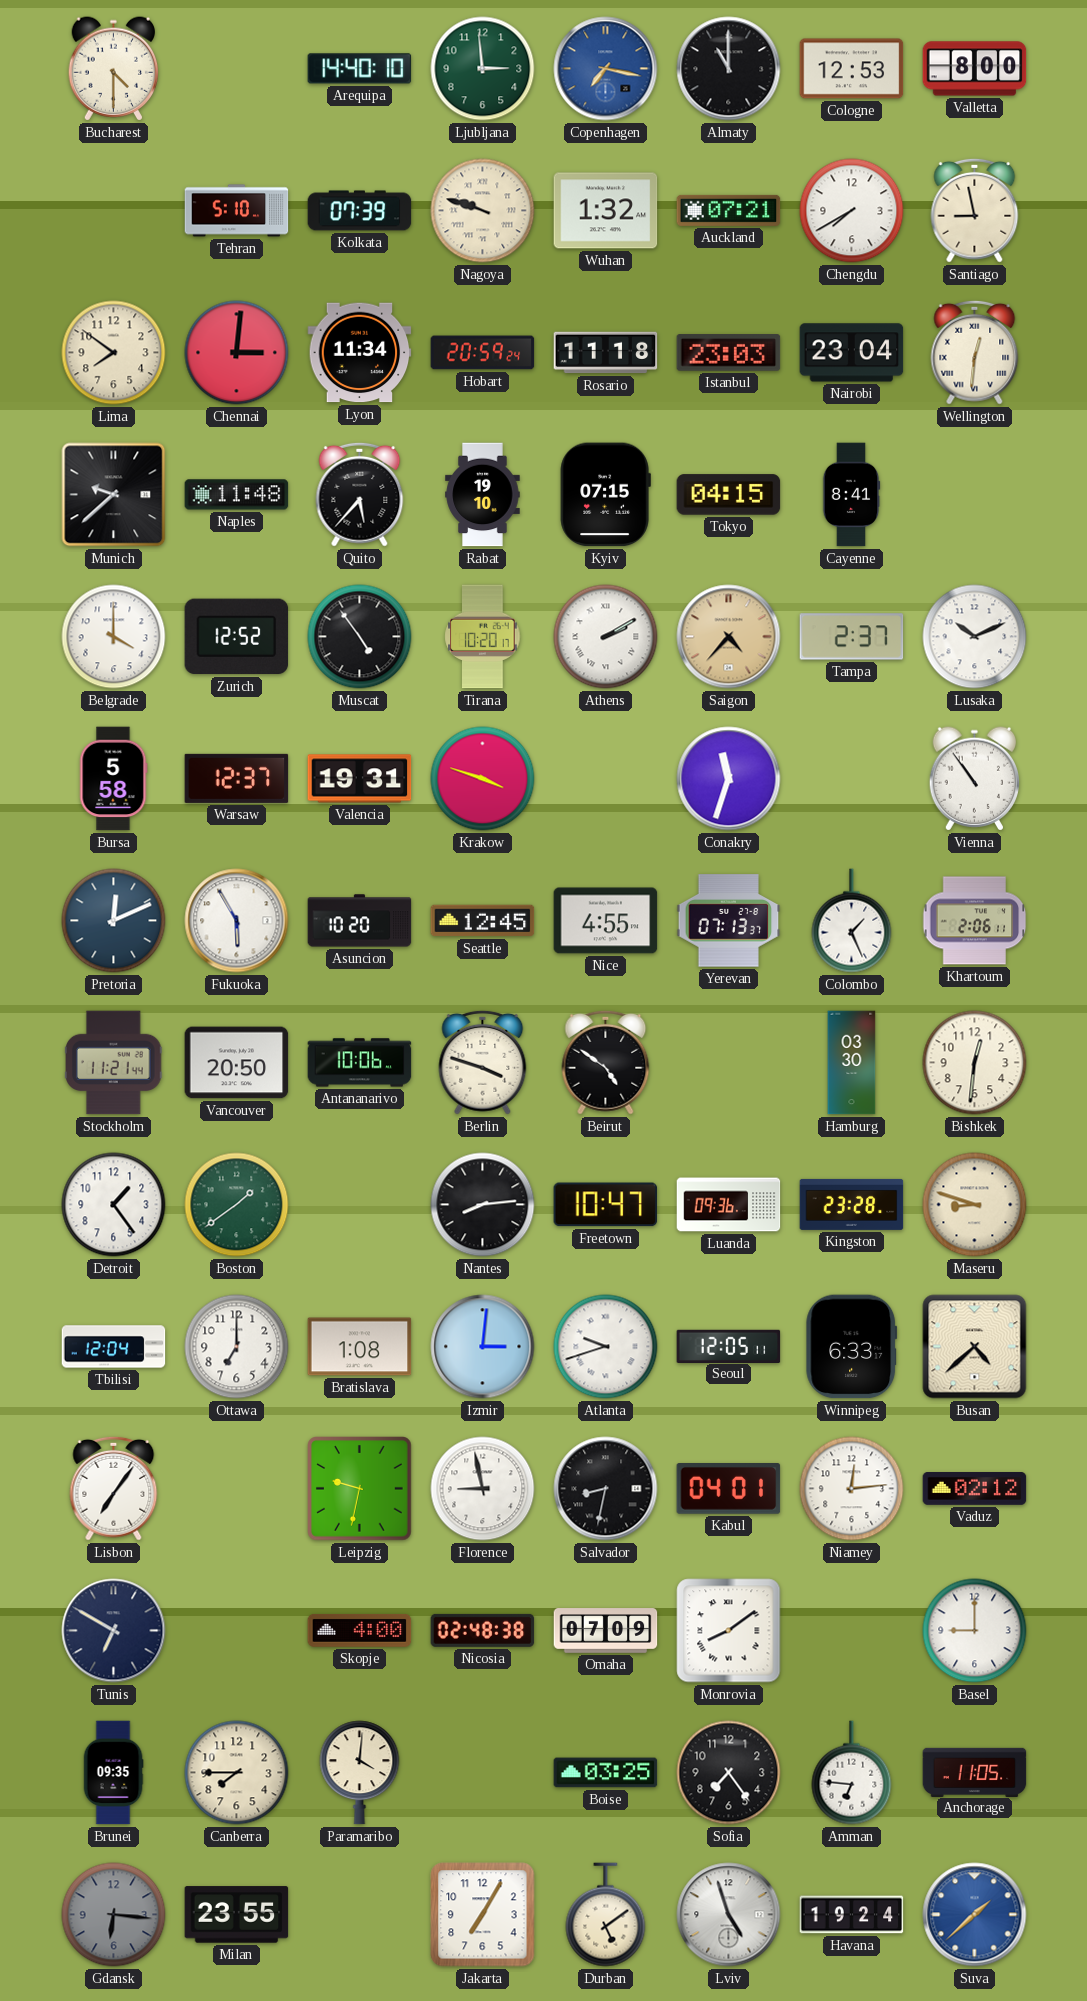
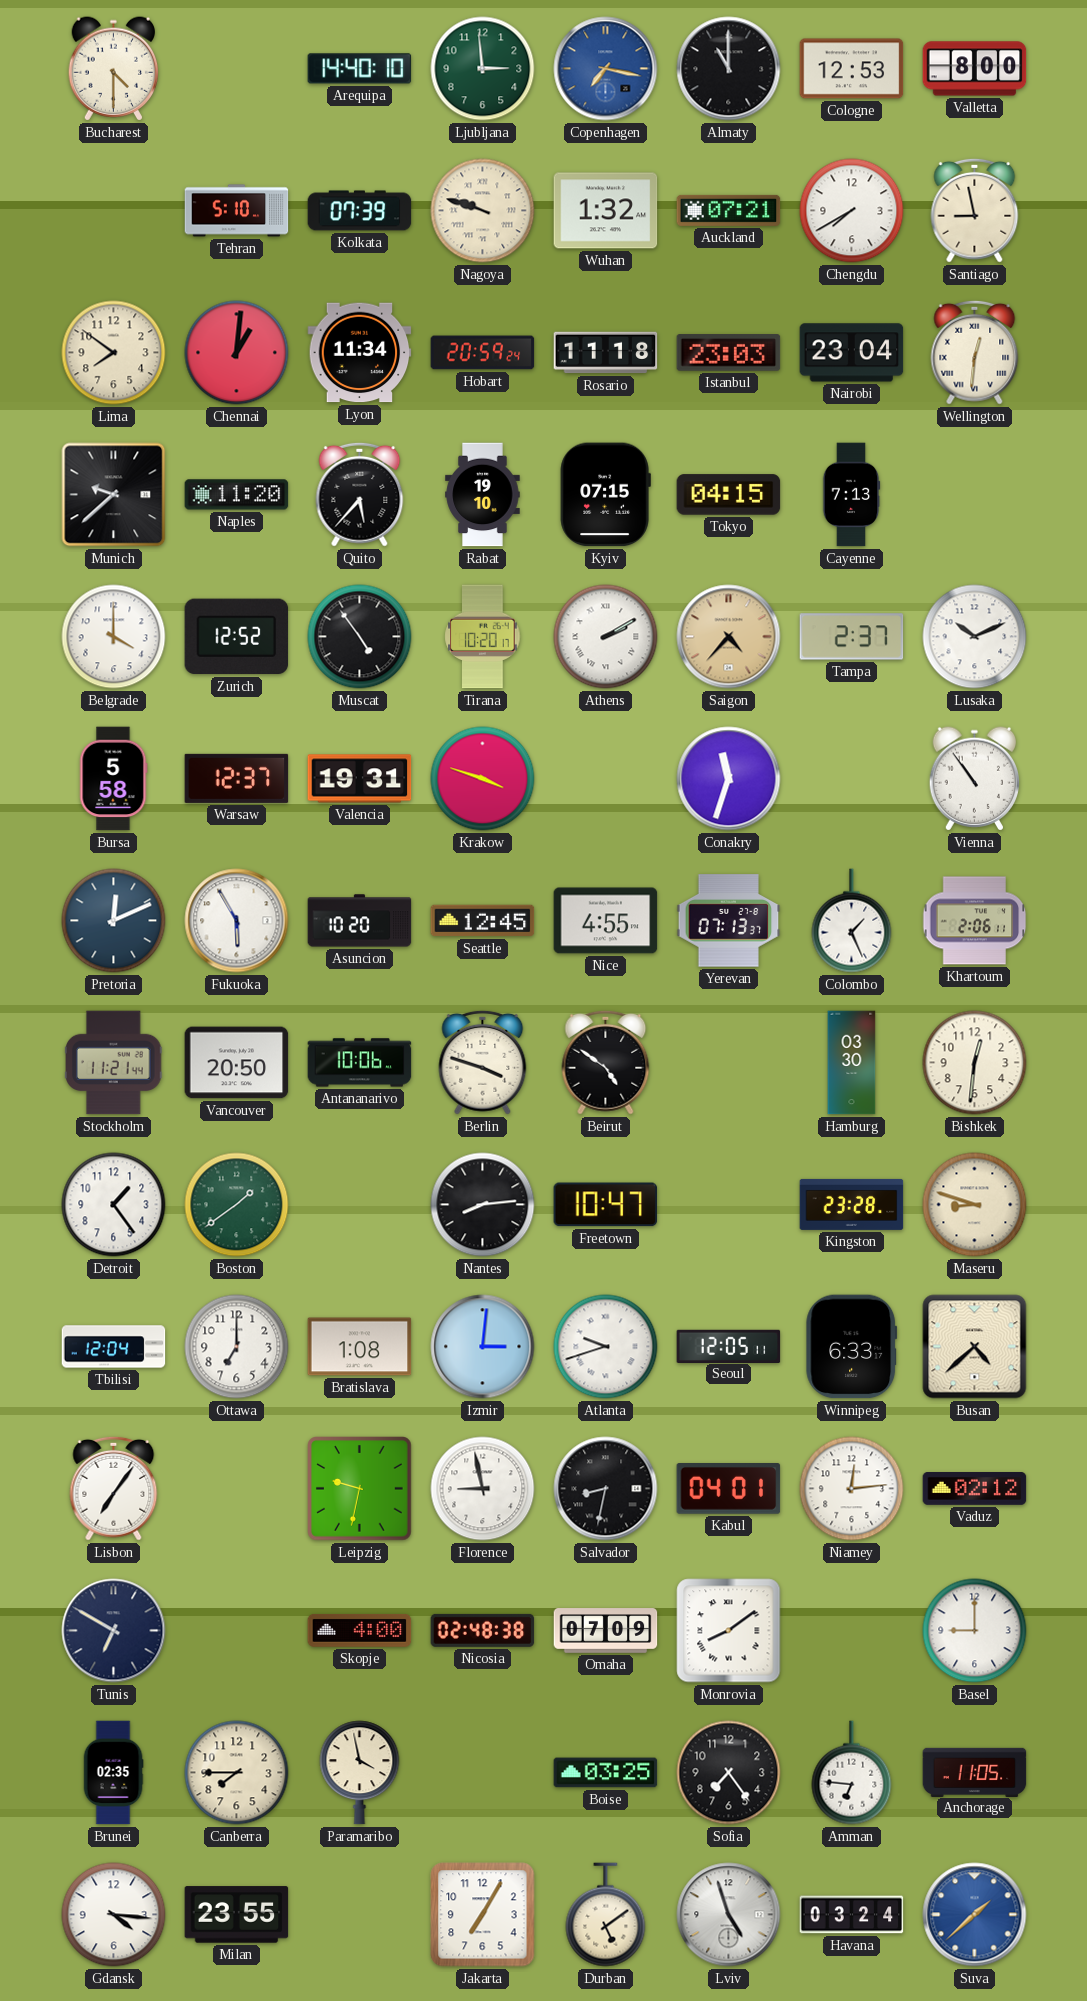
Chennai: 3:01 -> 1:01 (237, 353)
Naples: 11:48 -> 11:20 (237, 495)
Cayenne: 8:41 -> 7:13 (851, 495)
Luanda: 09:36 -> none (729, 1205)
Brunei: 09:35 -> 02:35 (113, 1773)
Paramaribo: 4:01 -> 3:58 (360, 1773)
Gdansk: 6:16 -> 4:16 (114, 1915)
Gdansk dial: grey -> white (114, 1915)
Havana: 19:24 -> 03:24 (852, 1915)
